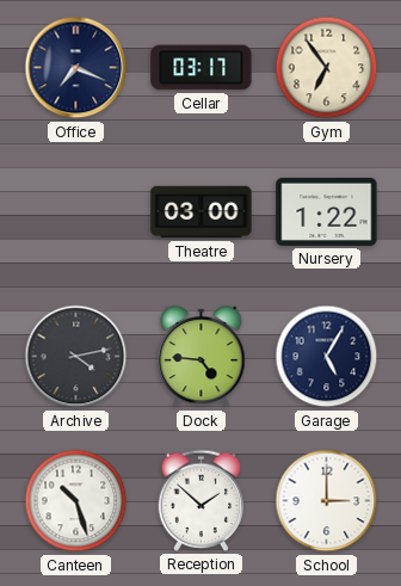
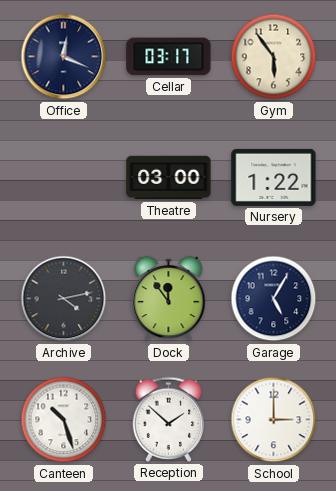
Office: 7:19 -> 12:19 (64, 57)
Gym: 6:54 -> 5:54 (274, 57)
Dock: 4:46 -> 11:54 (169, 299)
